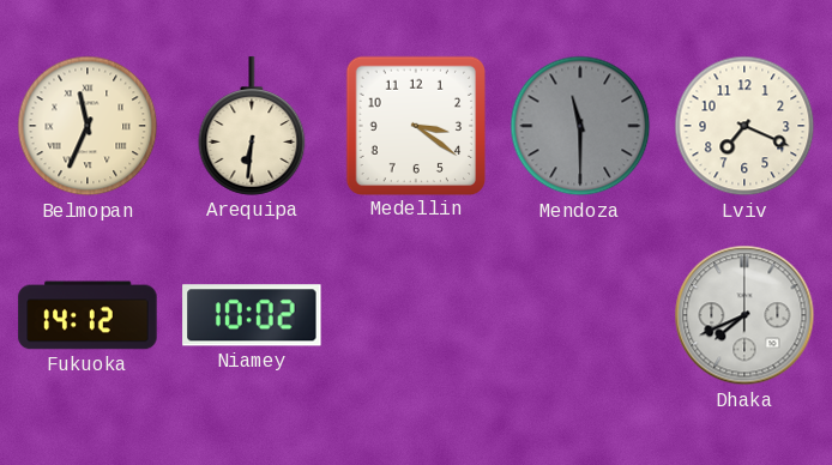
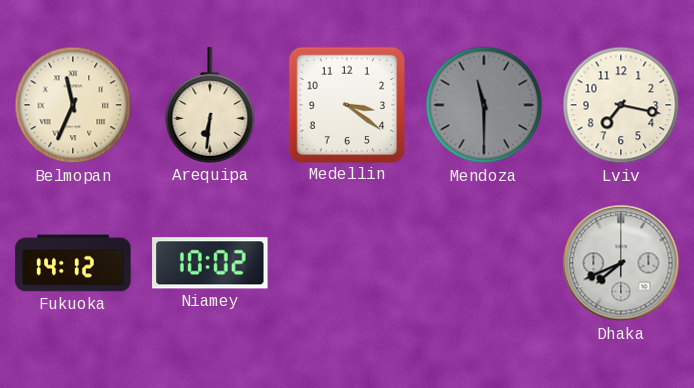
Lviv: 7:19 -> 7:17 (621, 105)
